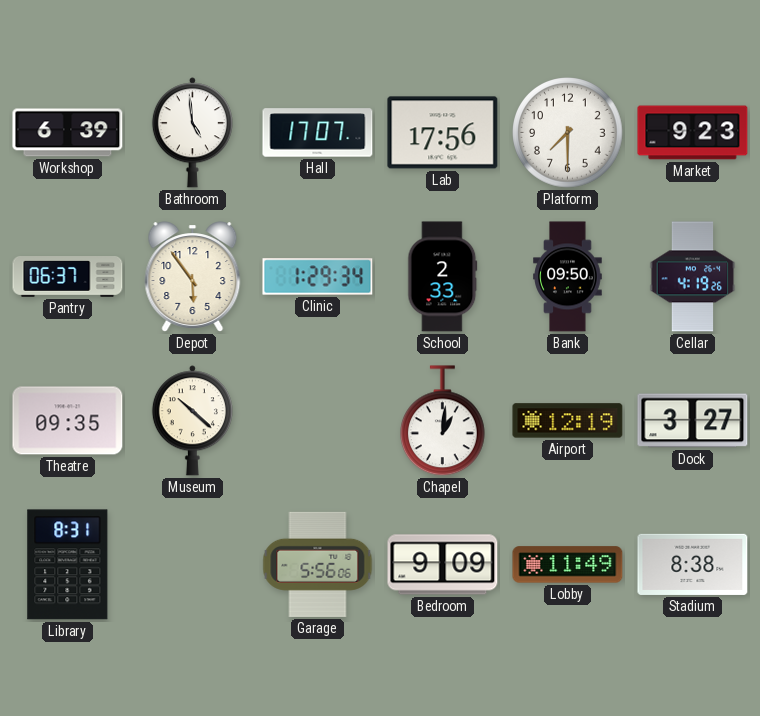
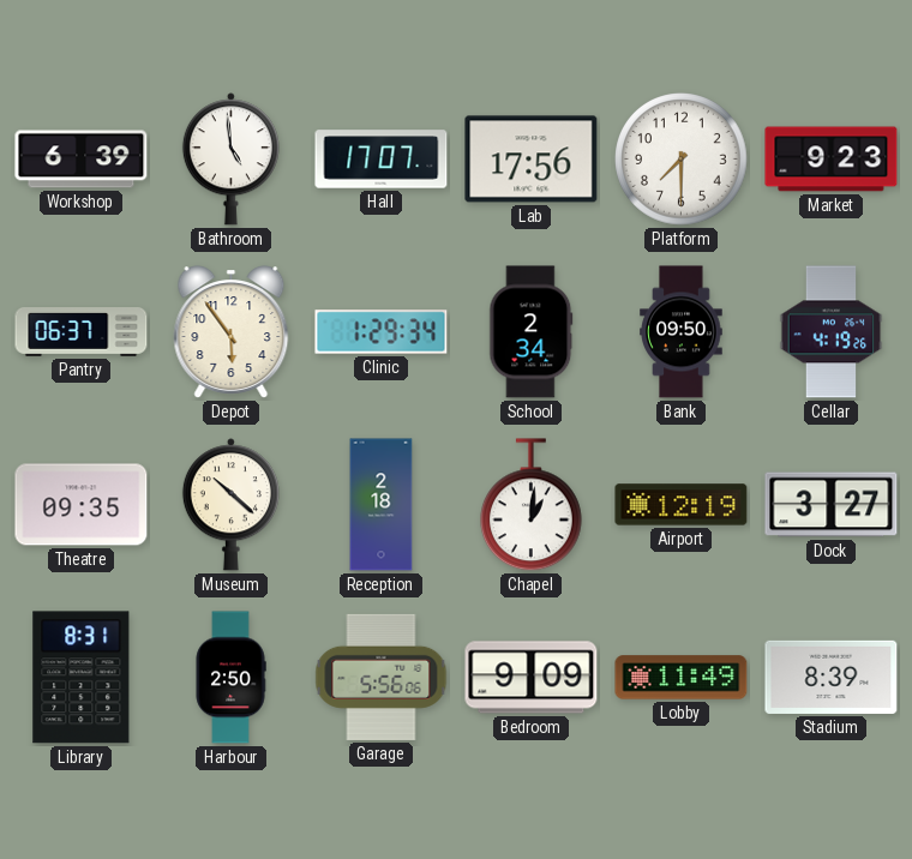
School: 2:33 -> 2:34 (532, 332)
Reception: none -> 2:18 (382, 505)
Harbour: none -> 2:50 (230, 678)
Stadium: 8:38 -> 8:39 (832, 677)
